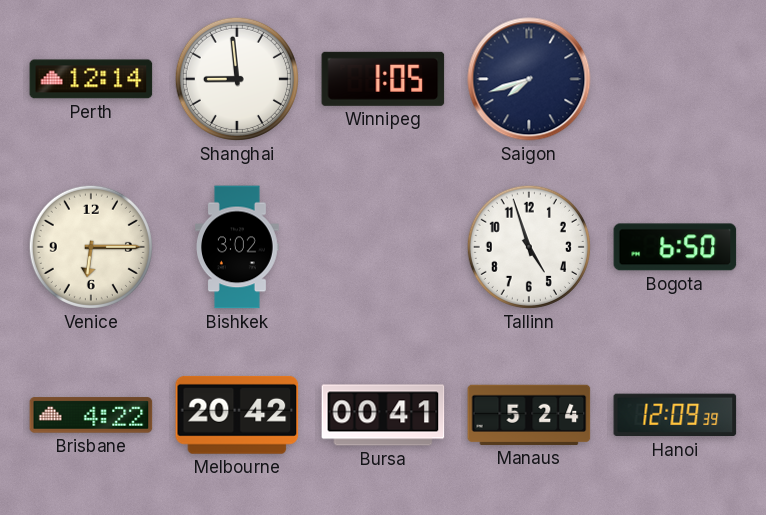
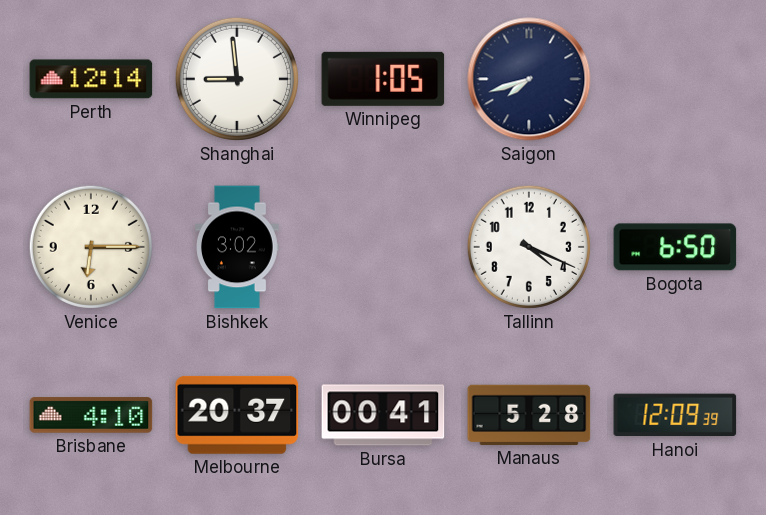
Tallinn: 4:57 -> 4:19 (529, 247)
Brisbane: 4:22 -> 4:10 (91, 415)
Melbourne: 20:42 -> 20:37 (237, 415)
Manaus: 5:24 -> 5:28 (529, 415)
